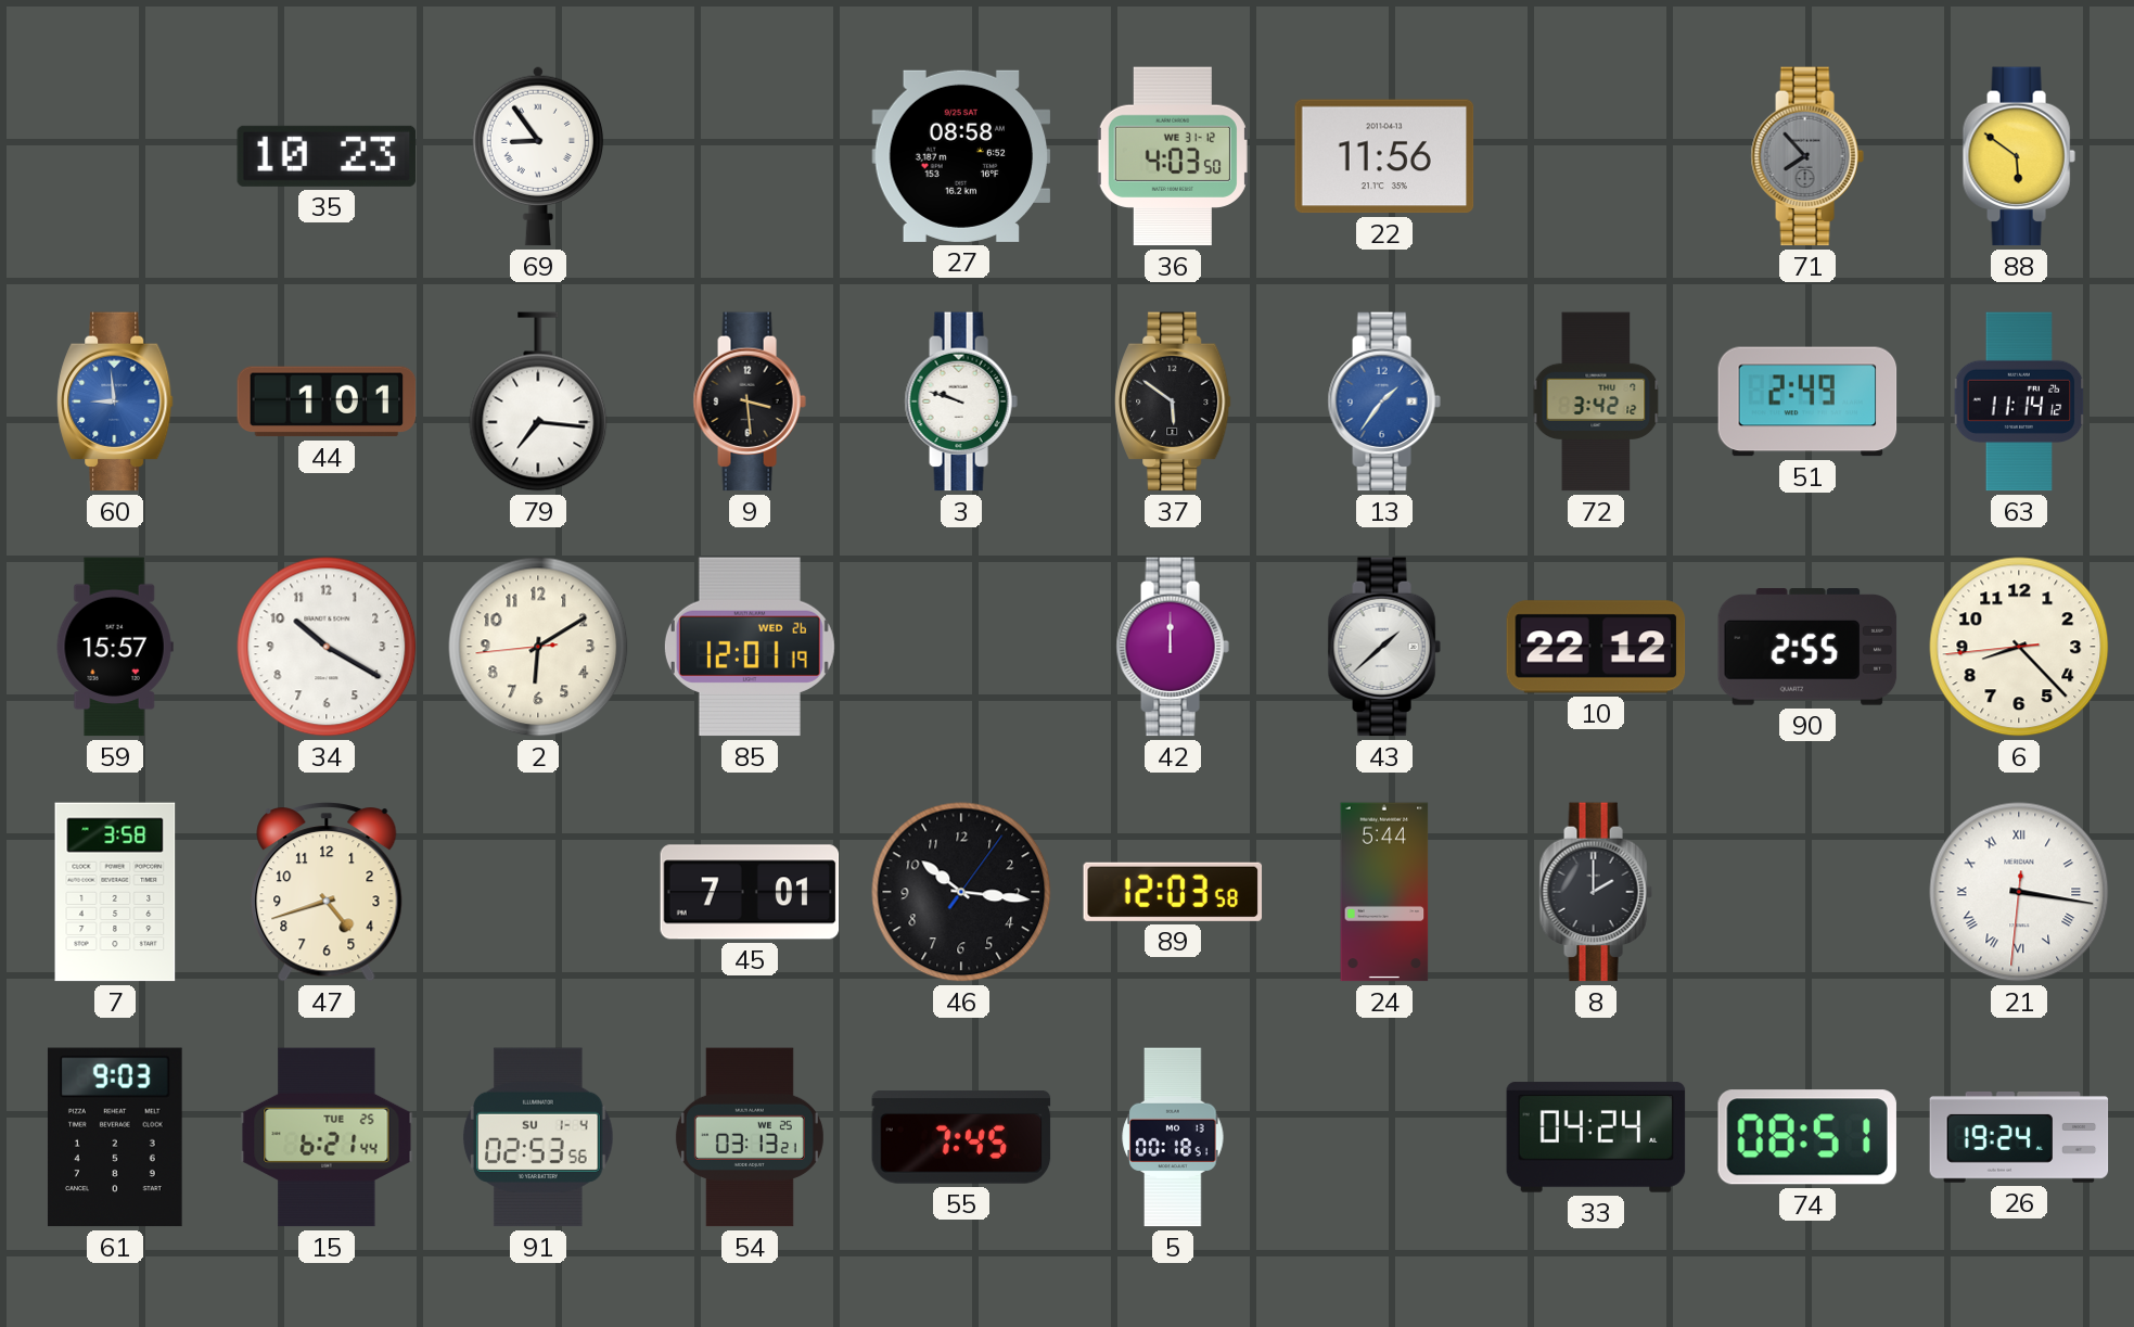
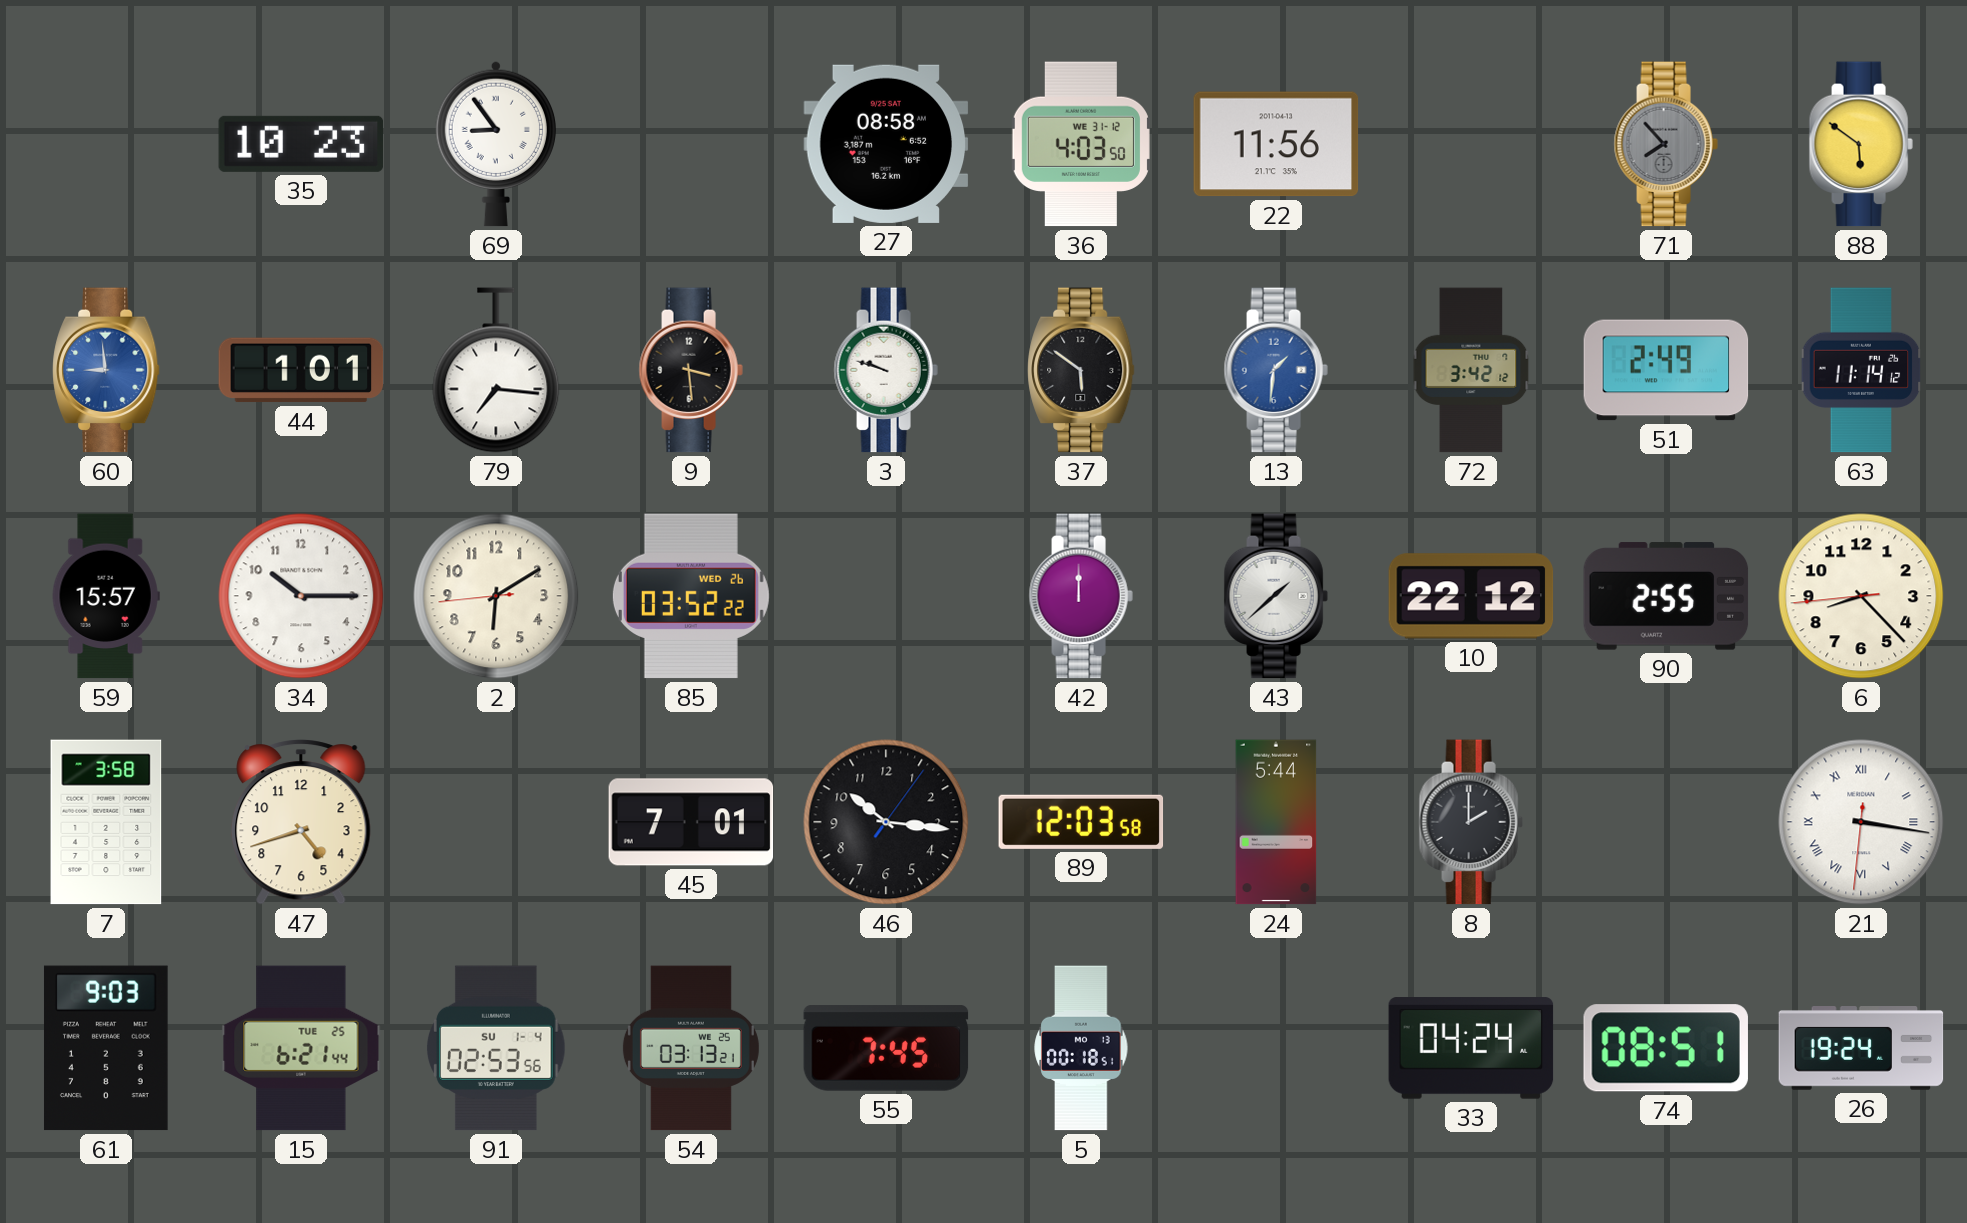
13: 1:36 -> 1:31 (1276, 370)
34: 10:20 -> 10:15 (301, 596)
85: 12:01 -> 03:52 (691, 596)
